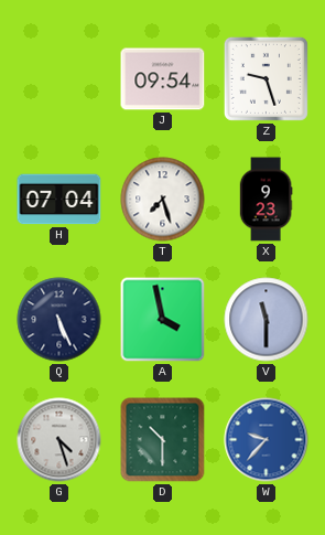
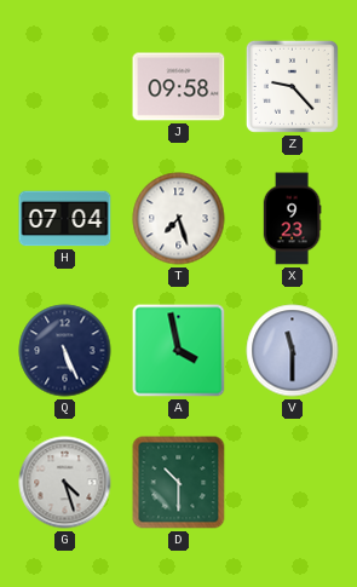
J: 09:54 -> 09:58 (179, 87)
Z: 9:27 -> 9:23 (292, 86)
W: 9:37 -> none (267, 440)
